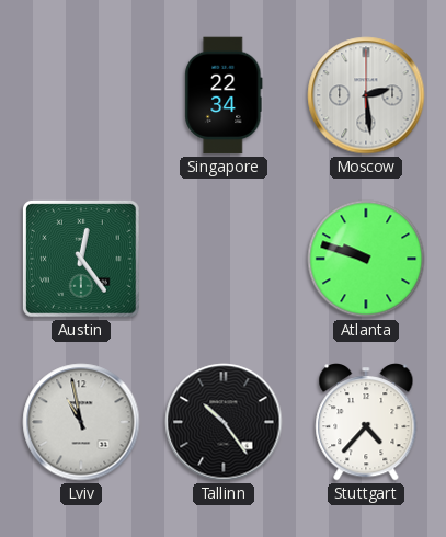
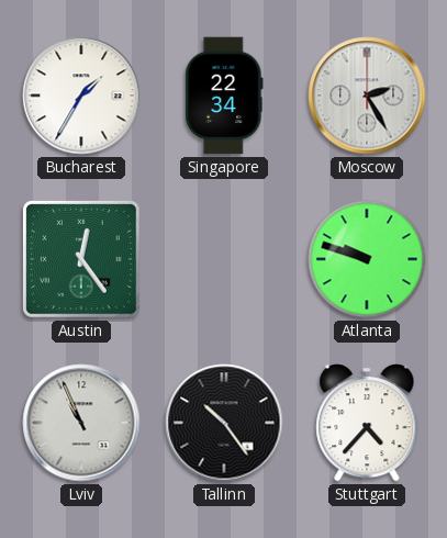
Bucharest: none -> 1:35 (81, 96)
Moscow: 2:29 -> 2:25 (367, 96)
Lviv: 10:58 -> 10:56 (81, 423)
